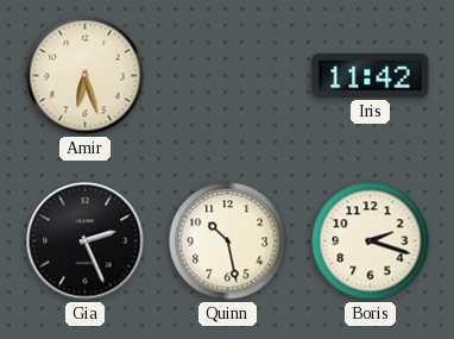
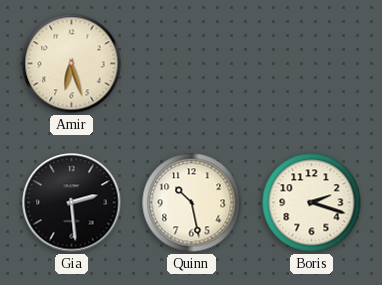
Iris: 11:42 -> none (371, 75)
Gia: 2:26 -> 2:29 (72, 203)
